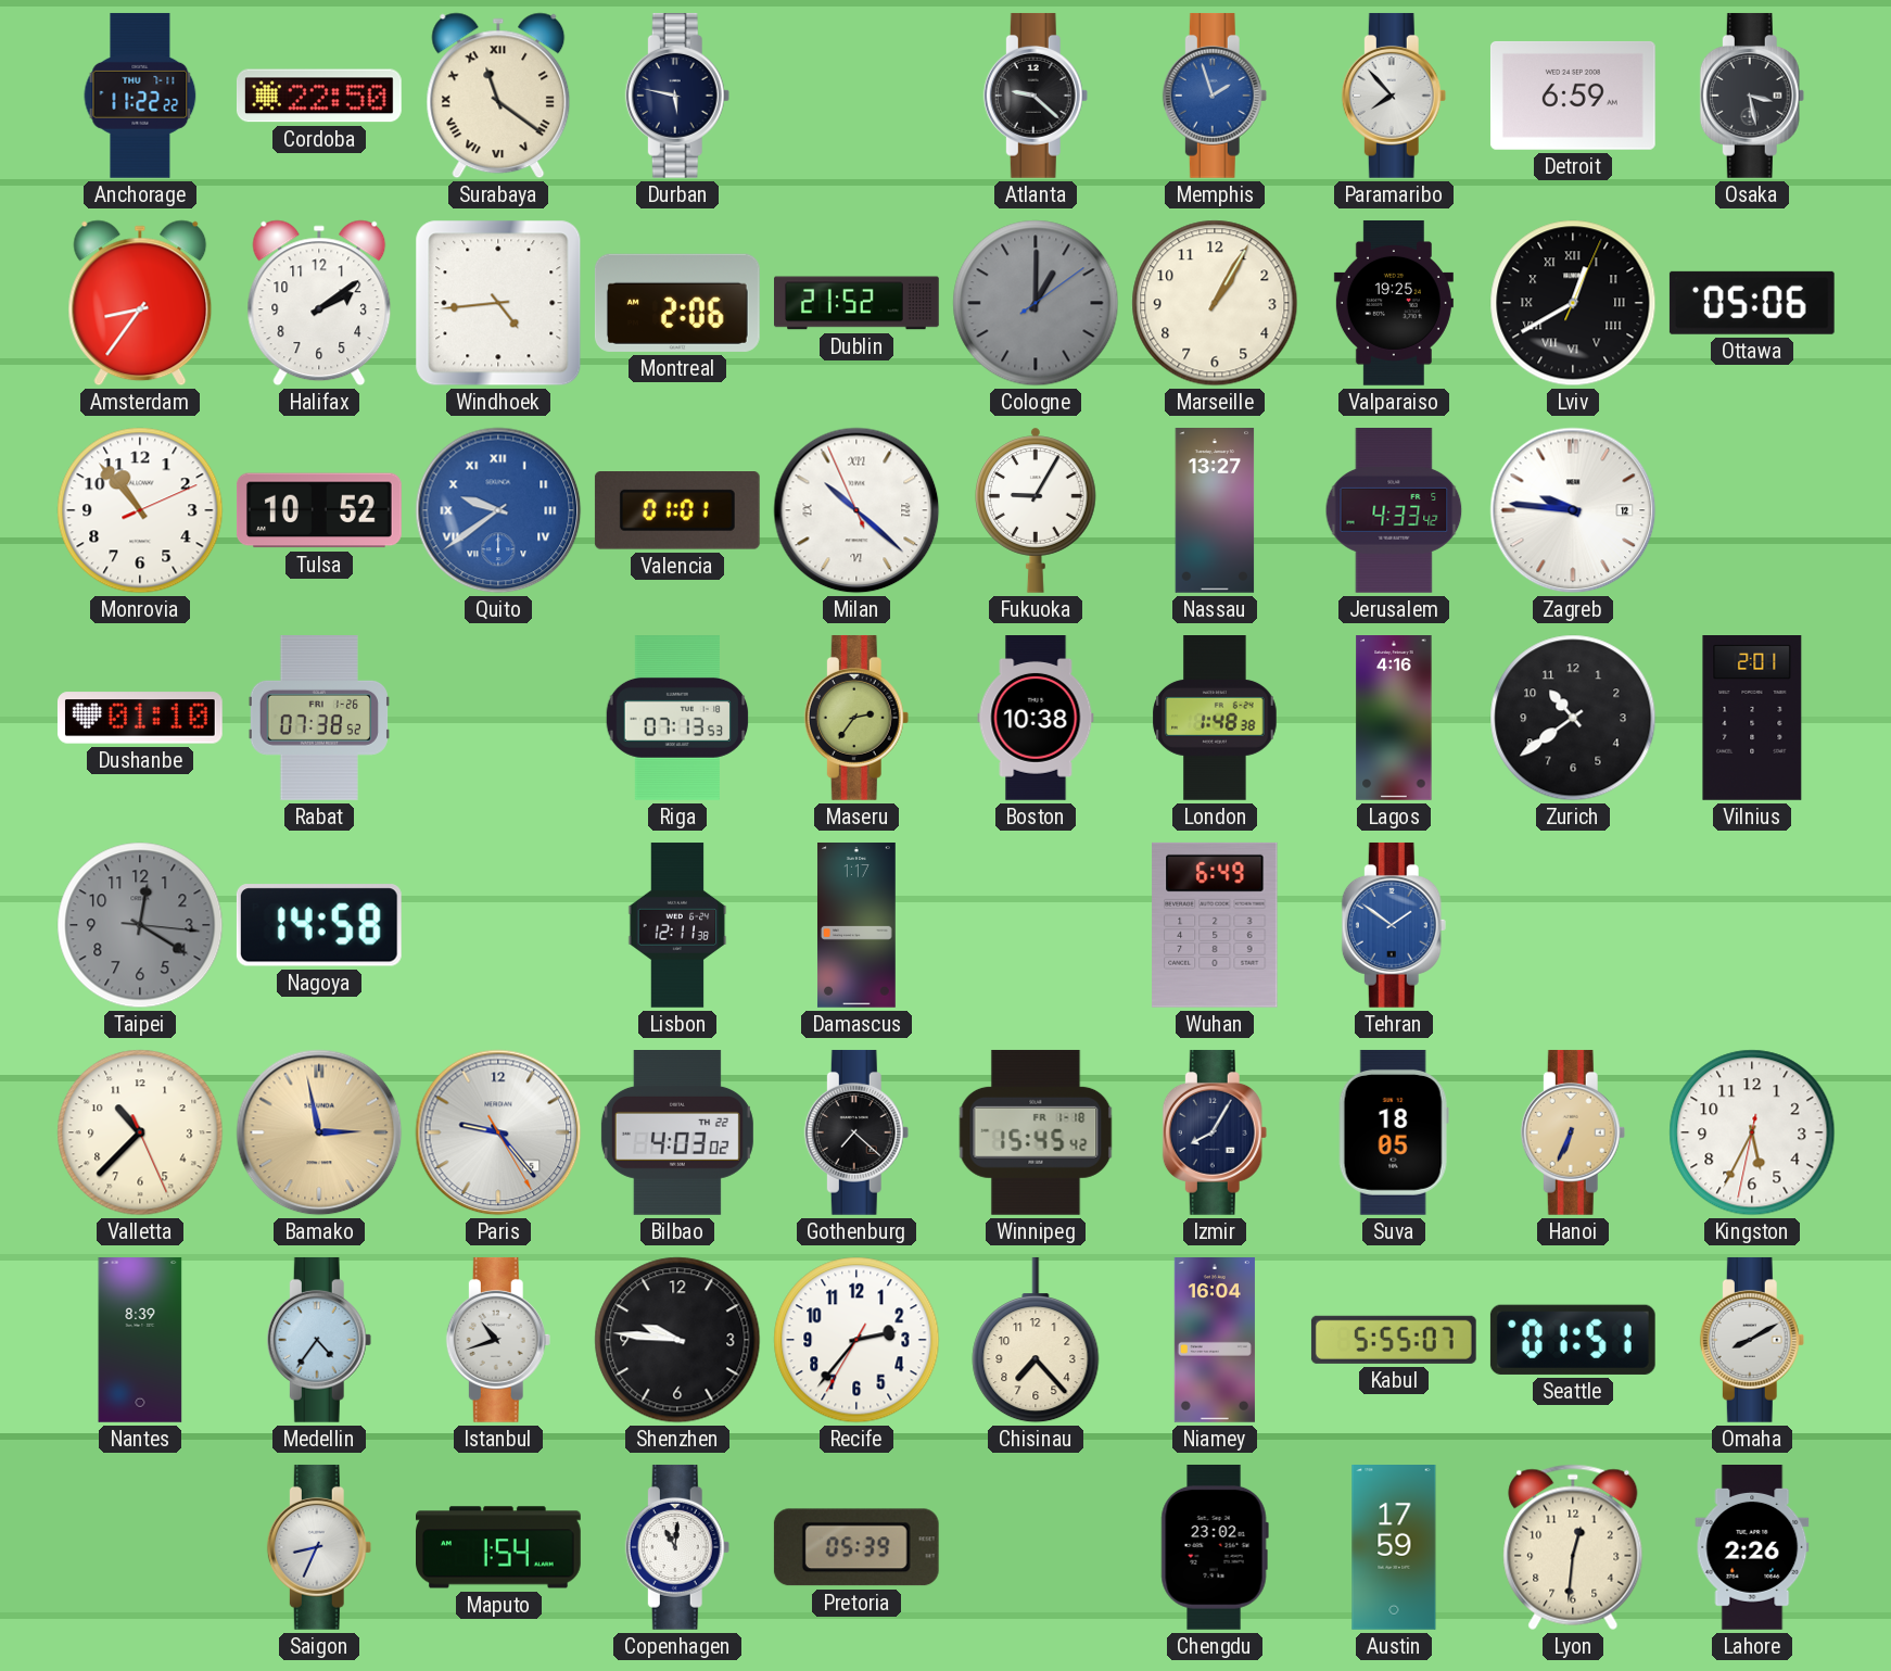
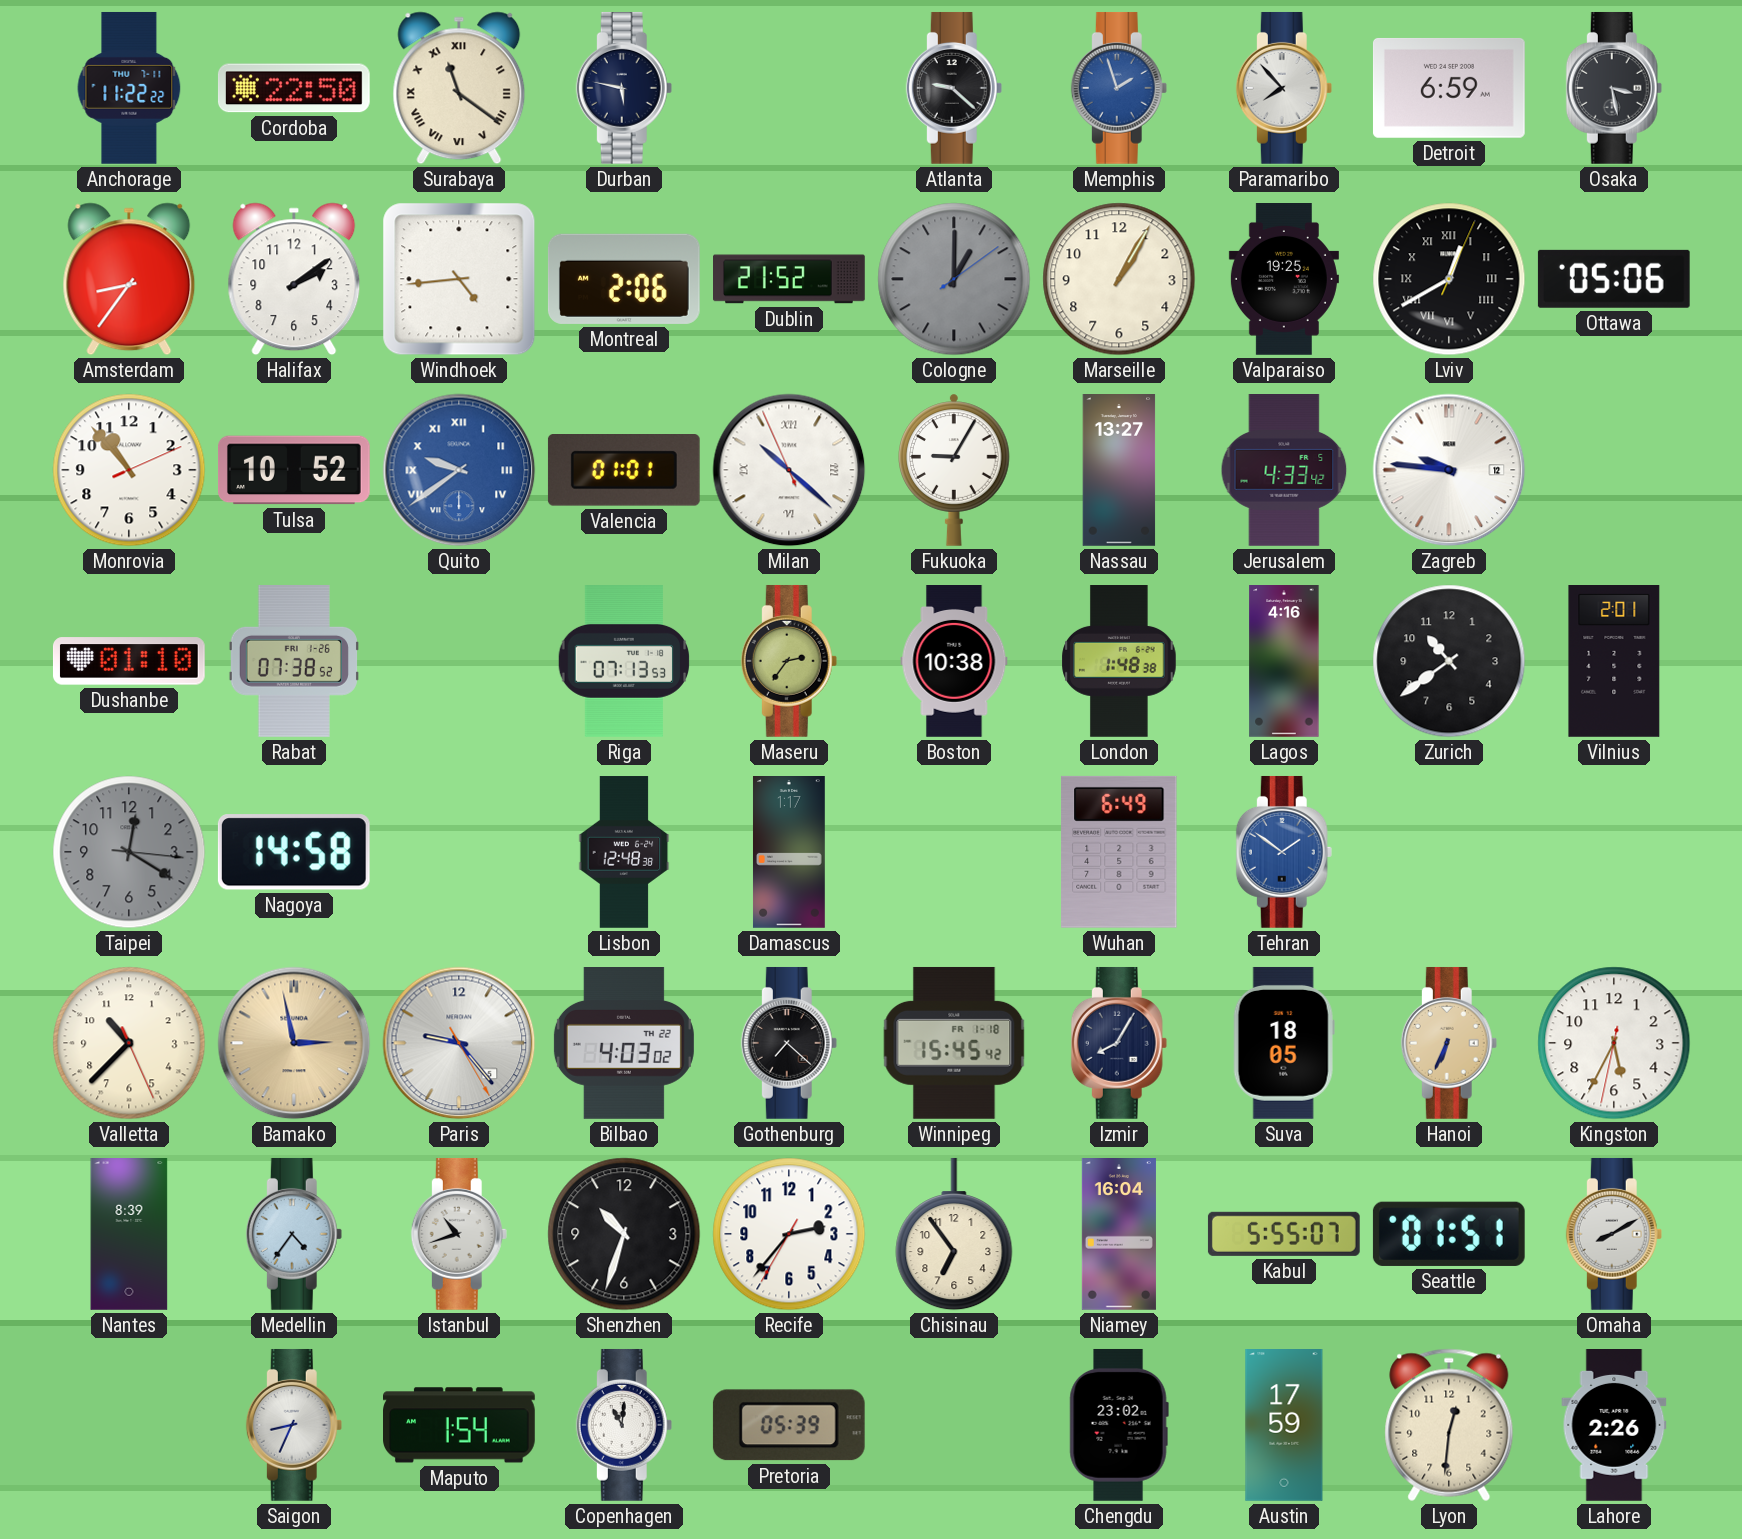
Lisbon: 12:11 -> 12:48 (624, 852)
Shenzhen: 9:46 -> 10:33 (624, 1234)
Chisinau: 7:23 -> 6:54 (954, 1234)
